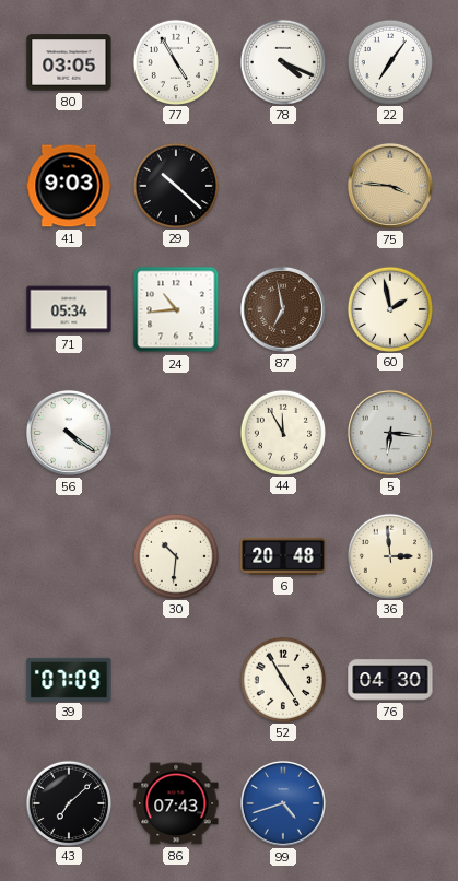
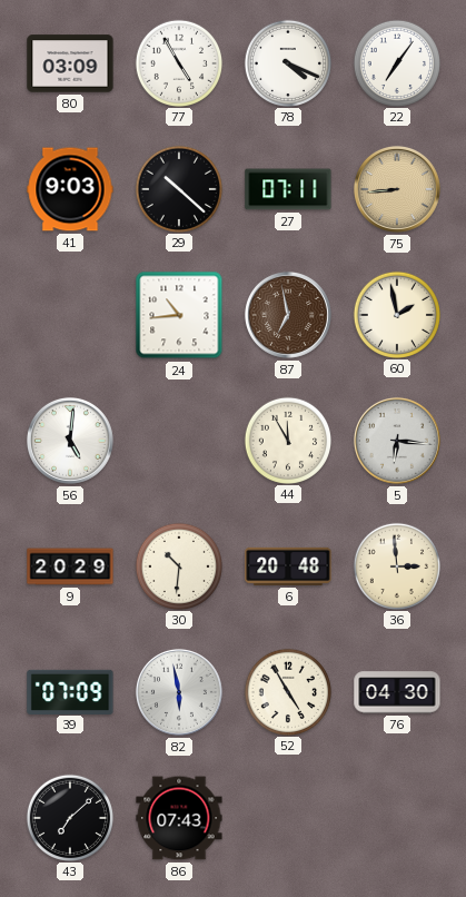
80: 03:05 -> 03:09 (70, 63)
27: none -> 07:11 (288, 189)
75: 3:46 -> 8:44 (397, 189)
71: 05:34 -> none (69, 309)
56: 4:21 -> 5:01 (70, 441)
9: none -> 20:29 (70, 566)
82: none -> 5:58 (179, 692)
99: 4:42 -> none (283, 803)
